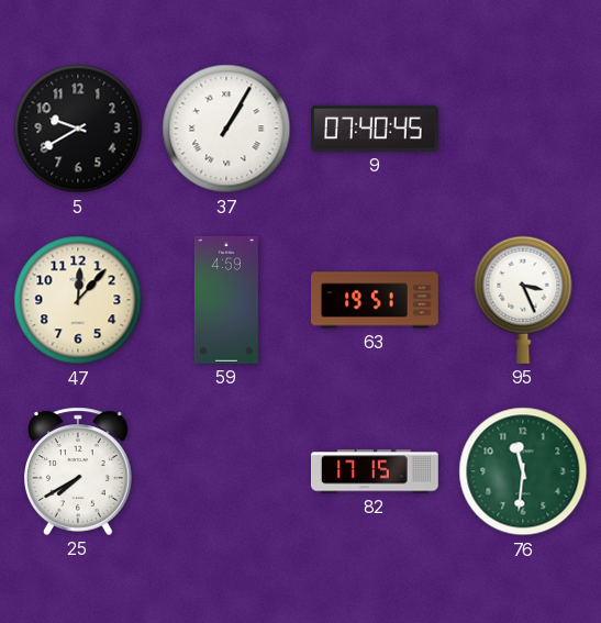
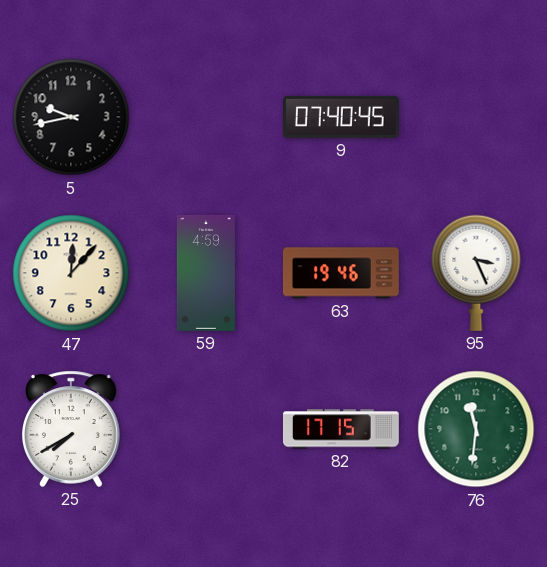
5: 9:40 -> 9:43 (71, 117)
37: 1:05 -> none (226, 129)
63: 19:51 -> 19:46 (341, 273)
